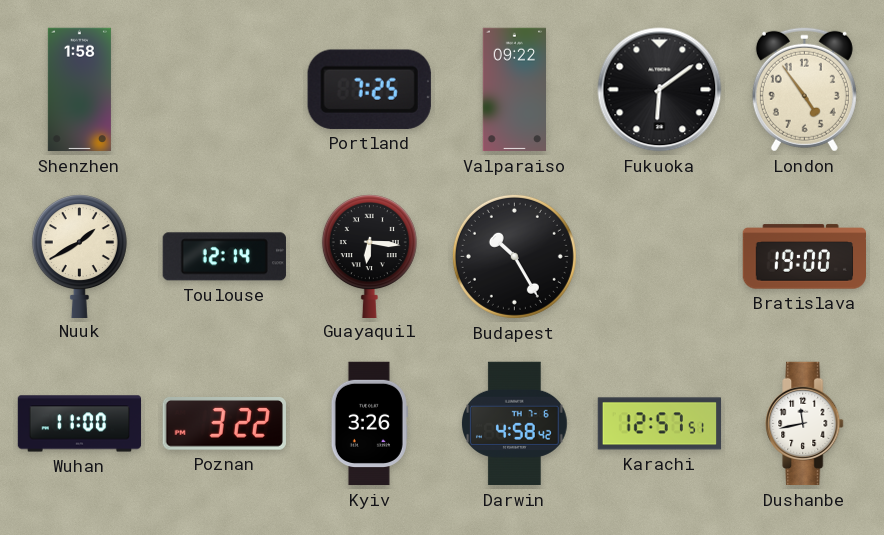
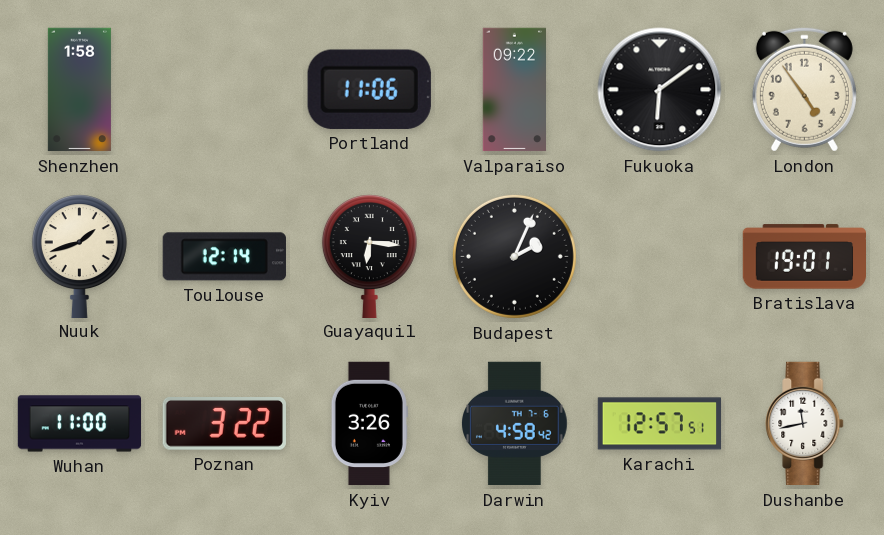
Portland: 7:25 -> 11:06 (369, 89)
Nuuk: 1:40 -> 1:42 (79, 256)
Budapest: 10:25 -> 2:04 (514, 256)
Bratislava: 19:00 -> 19:01 (805, 257)
